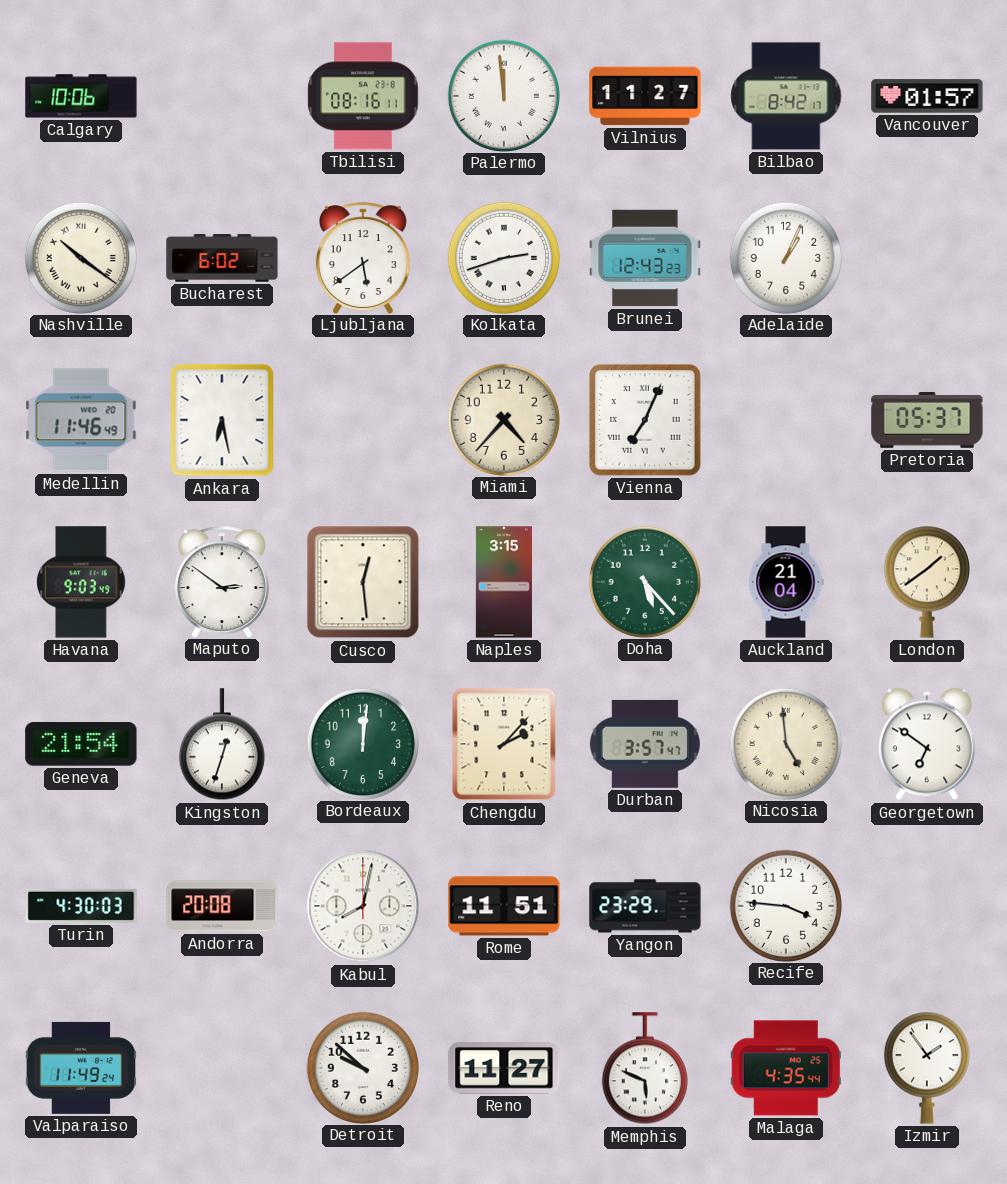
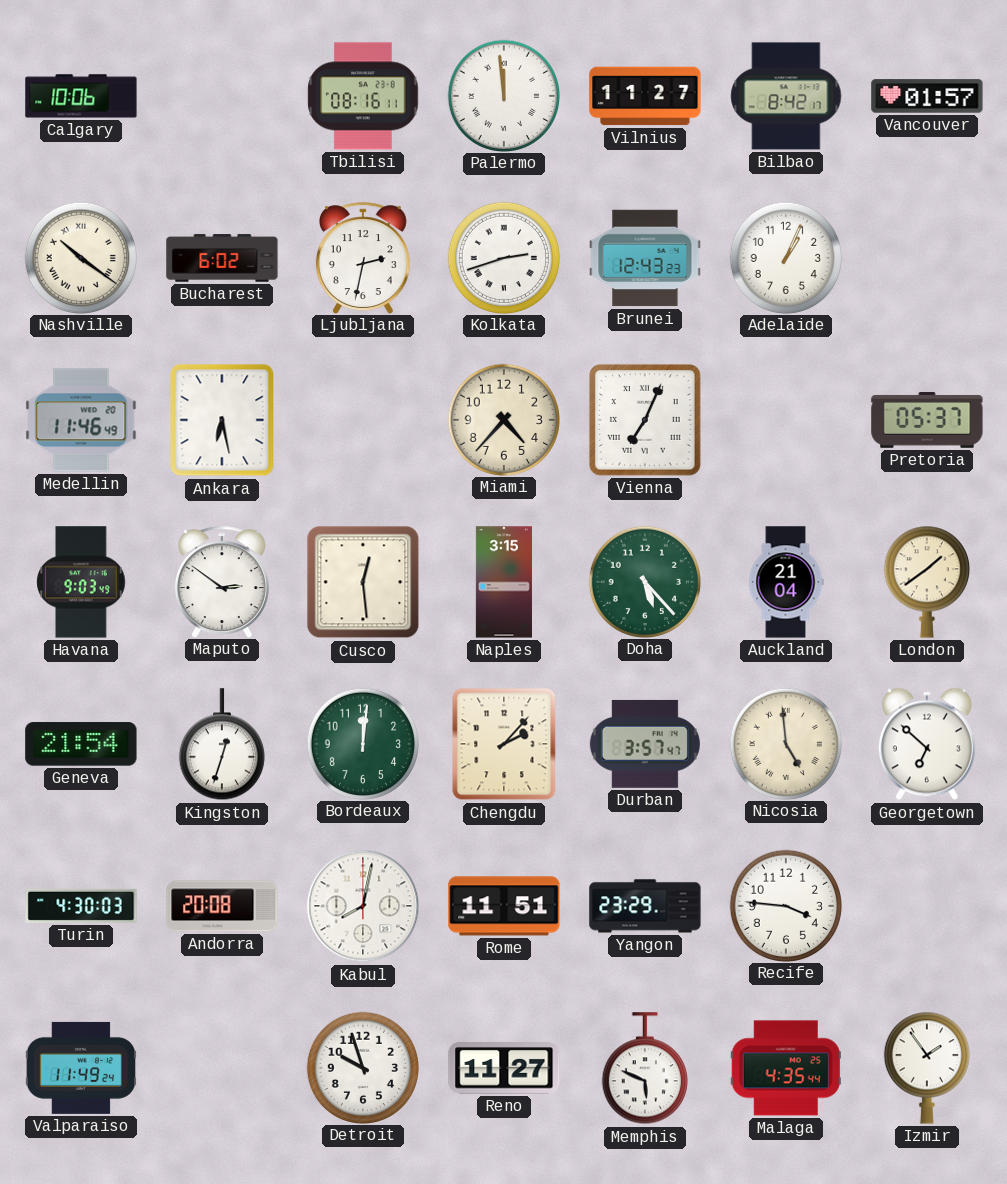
Ljubljana: 5:39 -> 2:32 (363, 258)
Georgetown: 6:51 -> 6:52 (927, 744)
Detroit: 9:52 -> 9:57 (362, 1067)
